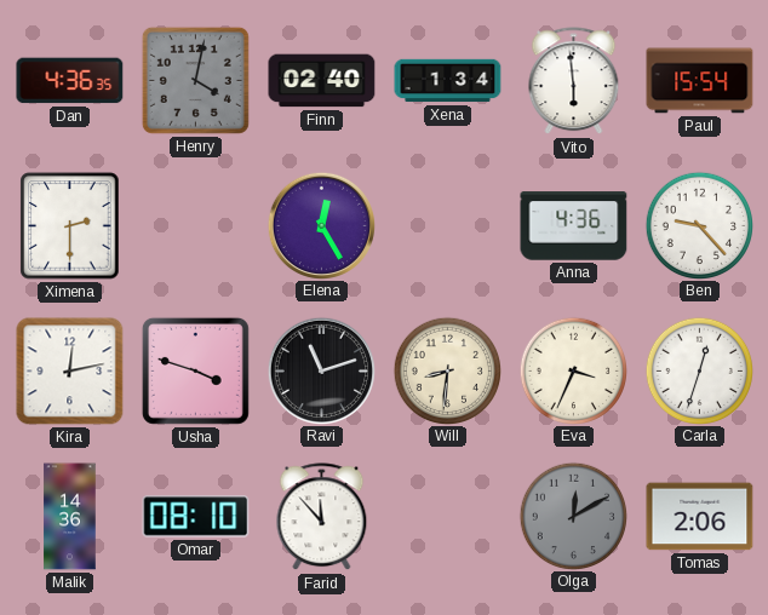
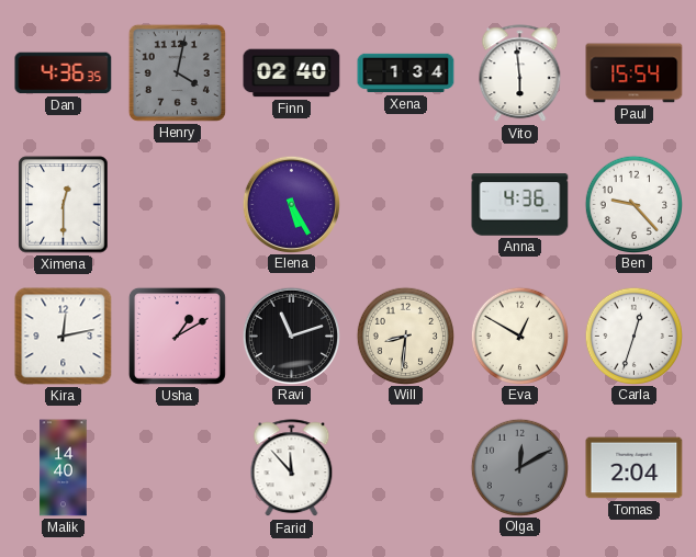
Ximena: 2:30 -> 12:30 (64, 205)
Elena: 12:25 -> 5:25 (291, 204)
Usha: 3:48 -> 1:10 (177, 336)
Eva: 3:34 -> 12:50 (519, 336)
Malik: 14:36 -> 14:40 (64, 468)
Omar: 08:10 -> none (196, 517)
Tomas: 2:06 -> 2:04 (635, 468)
